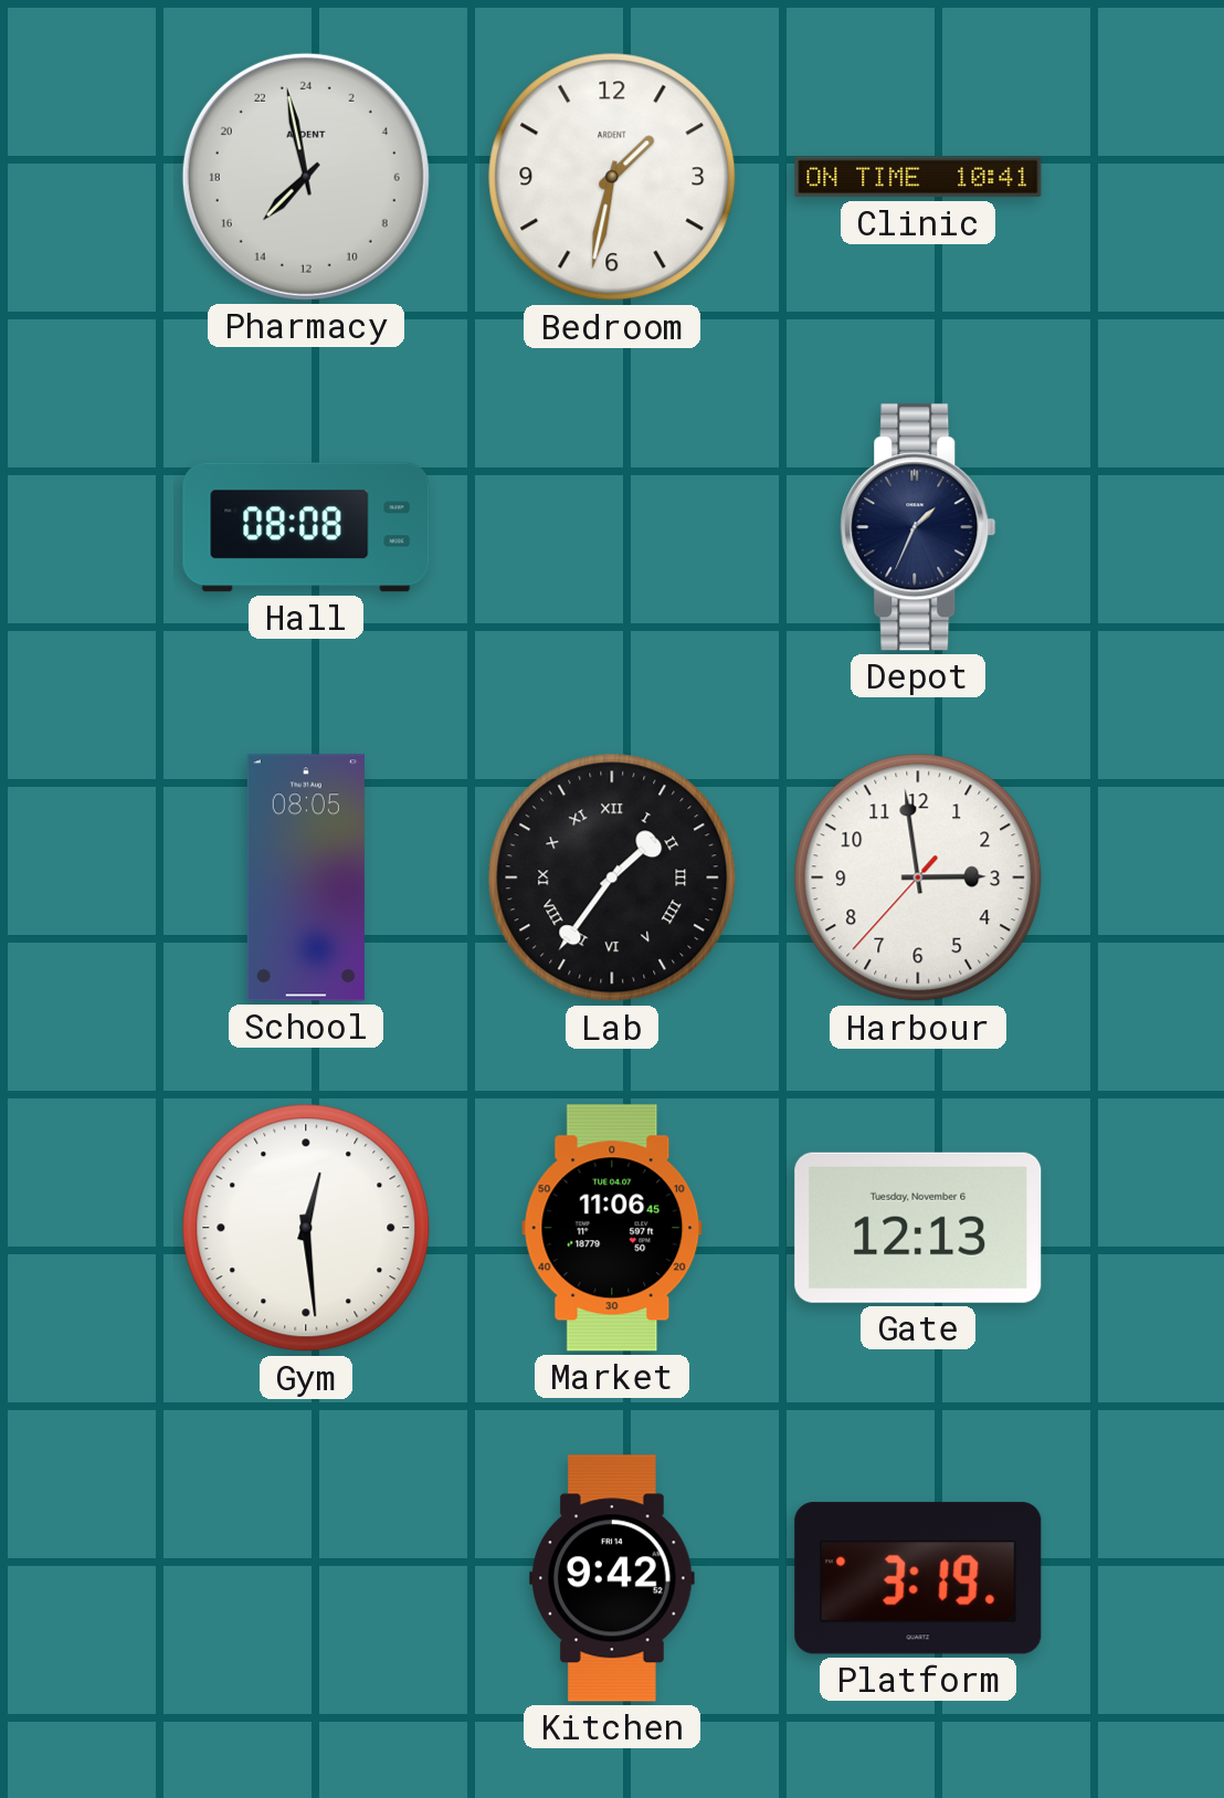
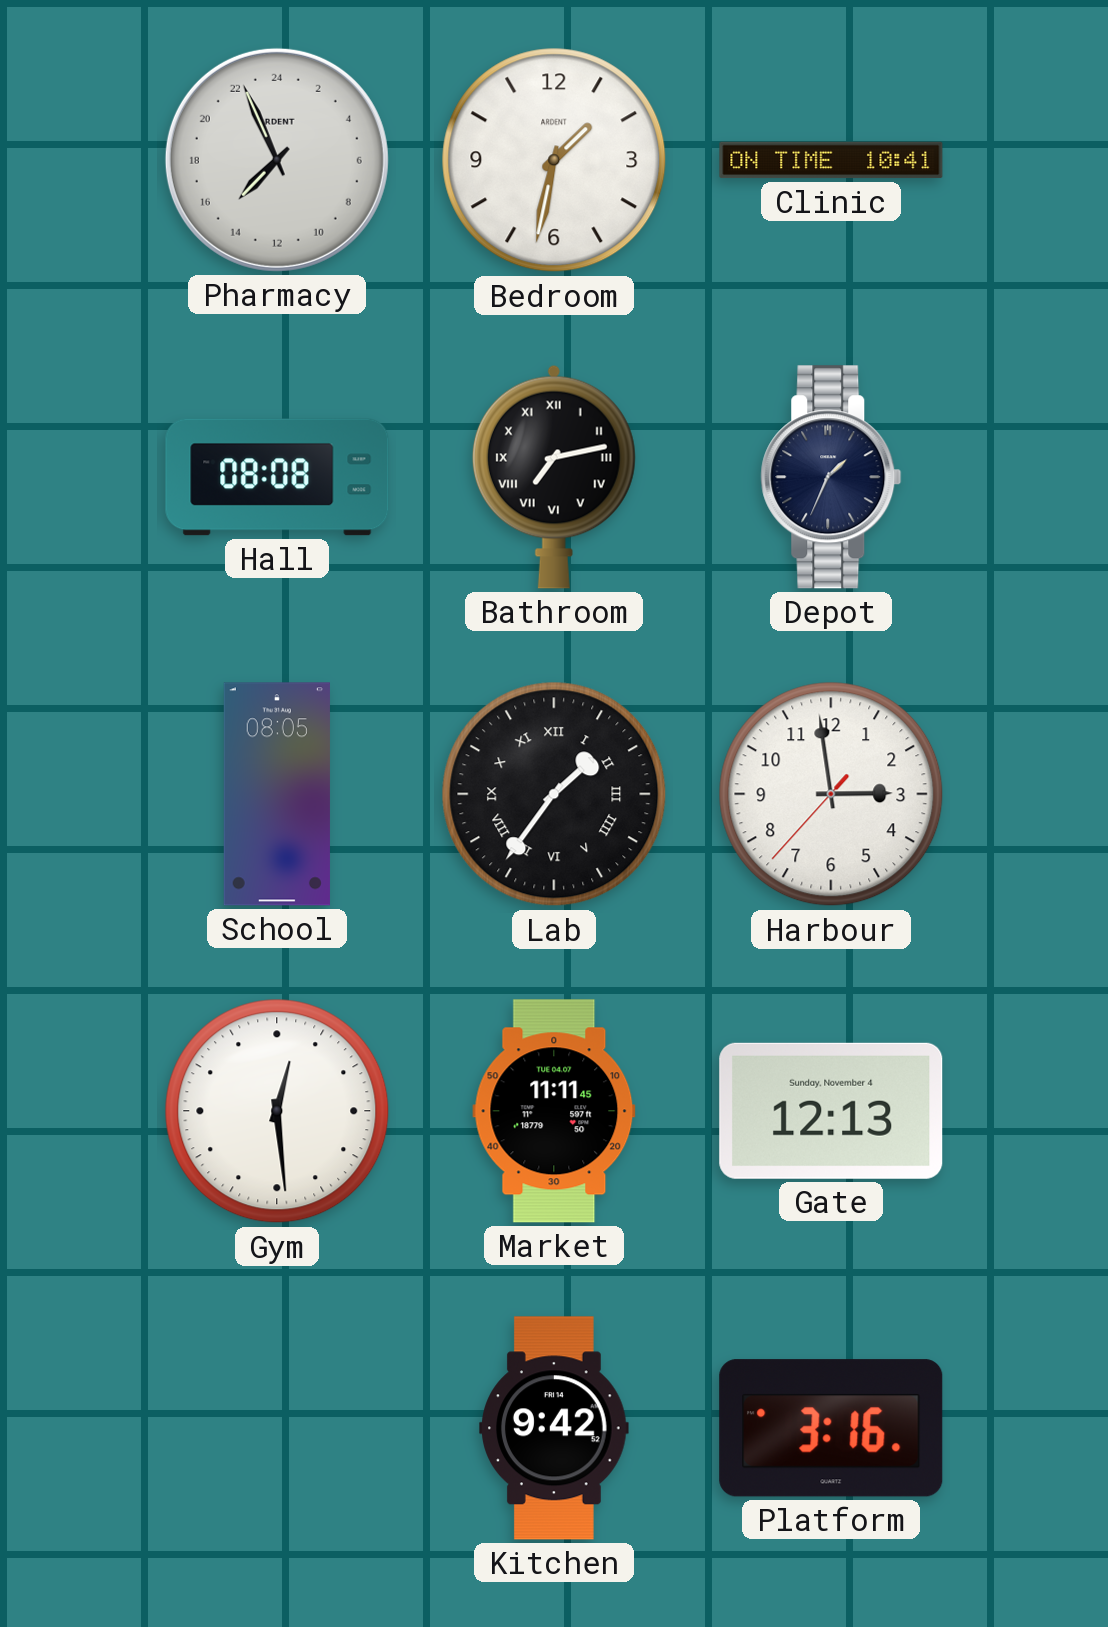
Pharmacy: 14:58 -> 14:56 (277, 160)
Bathroom: none -> 7:13 (554, 477)
Market: 11:06 -> 11:11 (554, 1111)
Gate date: Tuesday, November 6 -> Sunday, November 4 (831, 1111)
Platform: 3:19 -> 3:16 (831, 1428)
